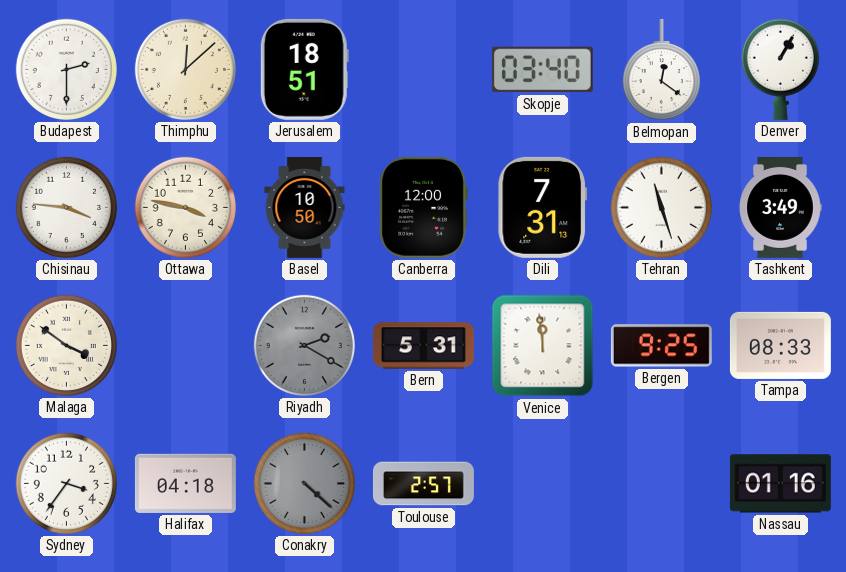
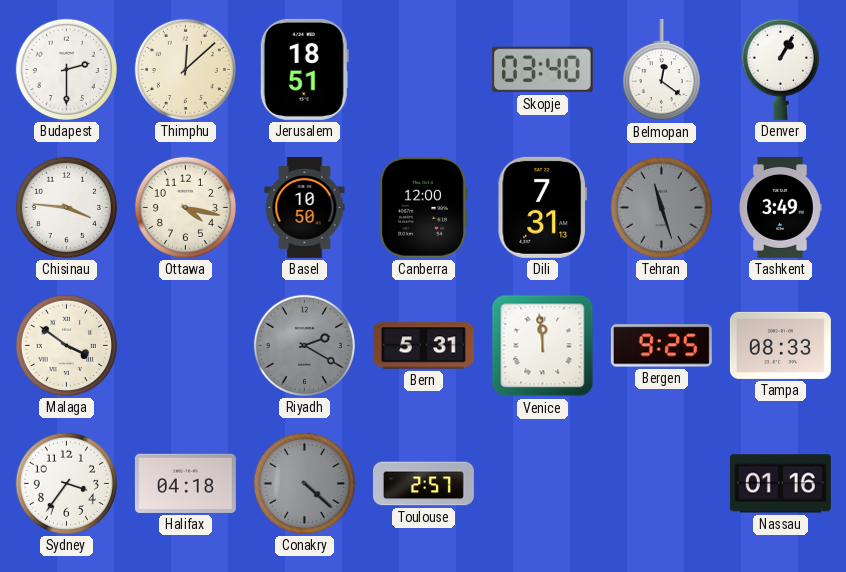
Ottawa: 3:47 -> 4:17 (185, 207)
Tehran dial: white -> grey (661, 207)
